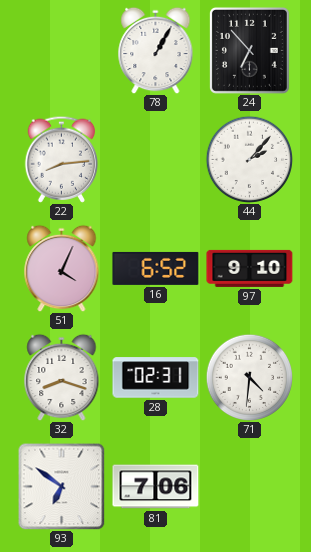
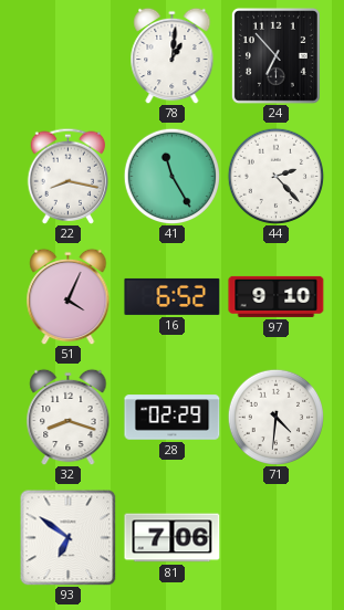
78: 1:05 -> 1:01 (173, 55)
22: 8:14 -> 8:17 (69, 176)
41: none -> 11:25 (171, 176)
44: 2:07 -> 2:23 (275, 176)
28: 02:31 -> 02:29 (173, 418)
